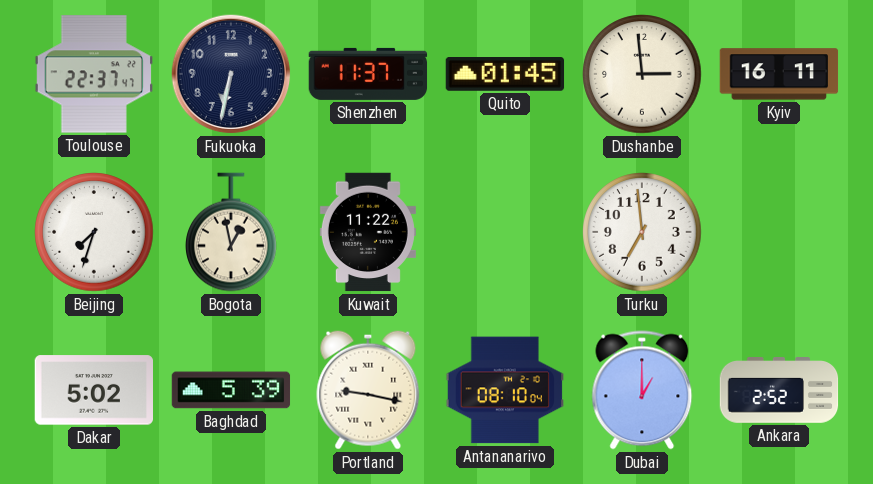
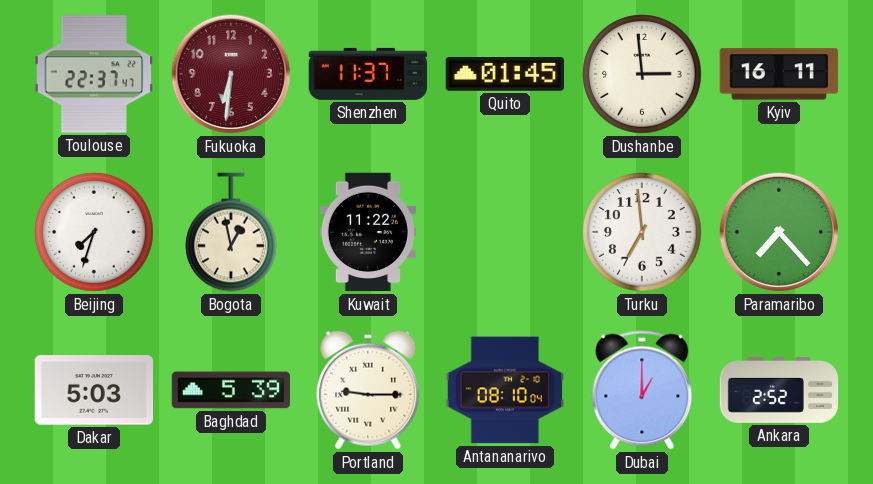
Fukuoka: 6:32 -> 6:31 (231, 74)
Fukuoka dial: navy -> burgundy (231, 74)
Paramaribo: none -> 7:23 (779, 232)
Dakar: 5:02 -> 5:03 (94, 390)
Portland: 9:17 -> 9:15 (368, 390)
